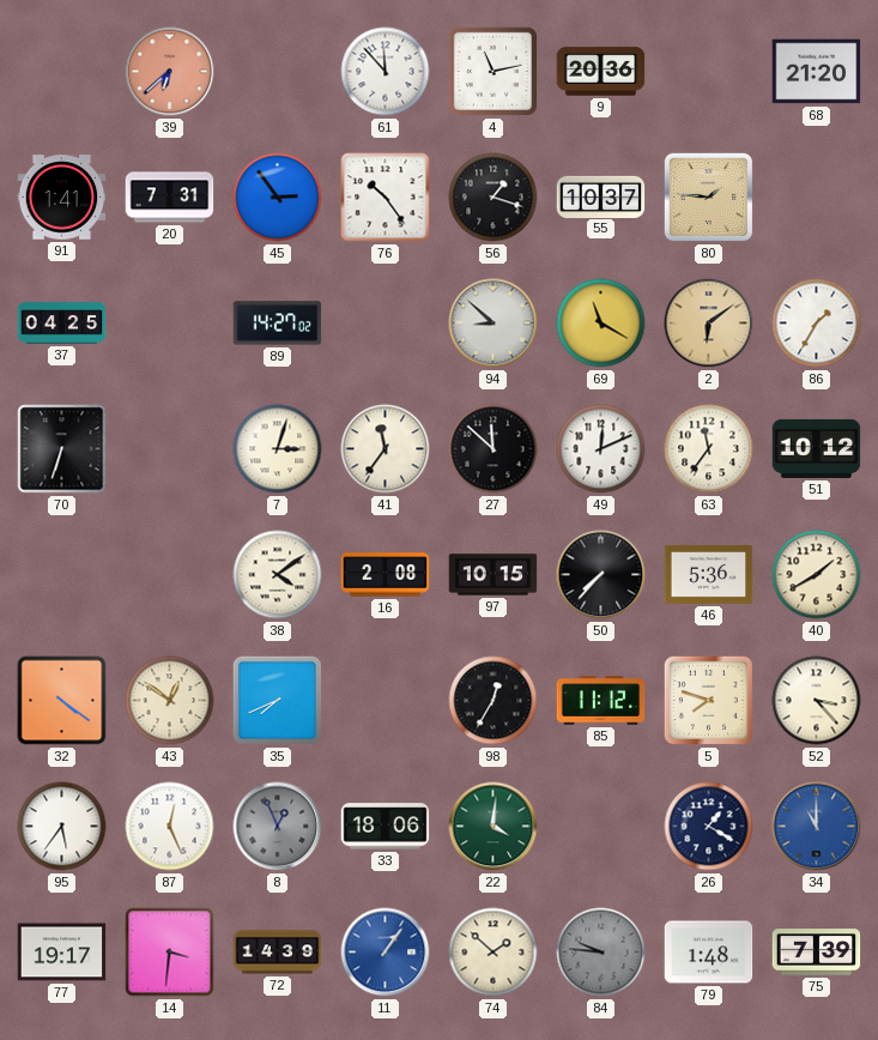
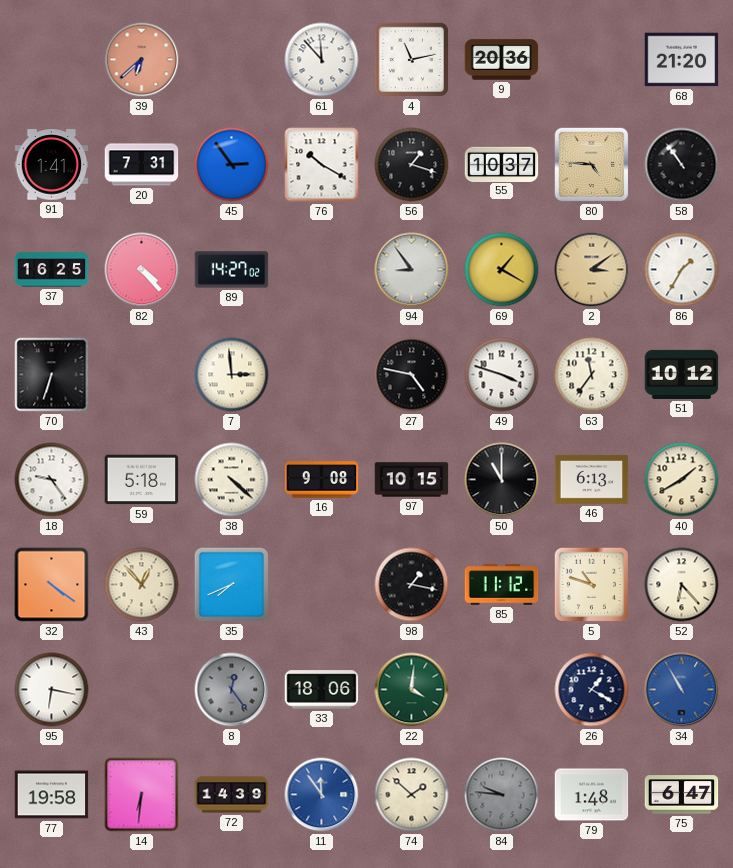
76: 10:24 -> 10:20 (322, 165)
80: 1:46 -> 4:46 (592, 165)
58: none -> 10:54 (682, 165)
37: 04:25 -> 16:25 (52, 270)
82: none -> 4:23 (142, 270)
94: 8:52 -> 8:54 (412, 270)
69: 11:20 -> 1:20 (502, 270)
2: 6:09 -> 3:09 (592, 270)
7: 3:03 -> 2:59 (232, 375)
41: 11:36 -> none (386, 449)
27: 11:52 -> 4:47 (412, 375)
49: 12:11 -> 3:48 (502, 375)
18: none -> 9:24 (52, 480)
59: none -> 5:18 (142, 480)
38: 4:09 -> 4:22 (232, 480)
16: 2:08 -> 9:08 (322, 480)
50: 7:37 -> 11:00 (502, 480)
46: 5:36 -> 6:13 (592, 479)
43: 12:51 -> 12:53 (142, 585)
98: 12:35 -> 1:17 (412, 585)
5: 7:48 -> 10:48 (592, 585)
52: 3:23 -> 6:23 (682, 585)
95: 5:36 -> 6:17 (52, 690)
87: 12:26 -> none (170, 827)
8: 12:56 -> 12:24 (232, 690)
34: 11:00 -> 10:55 (682, 690)
77: 19:17 -> 19:58 (52, 795)
14: 3:31 -> 6:31 (142, 795)
11: 1:06 -> 11:54 (322, 795)
75: 7:39 -> 6:47 (682, 795)
